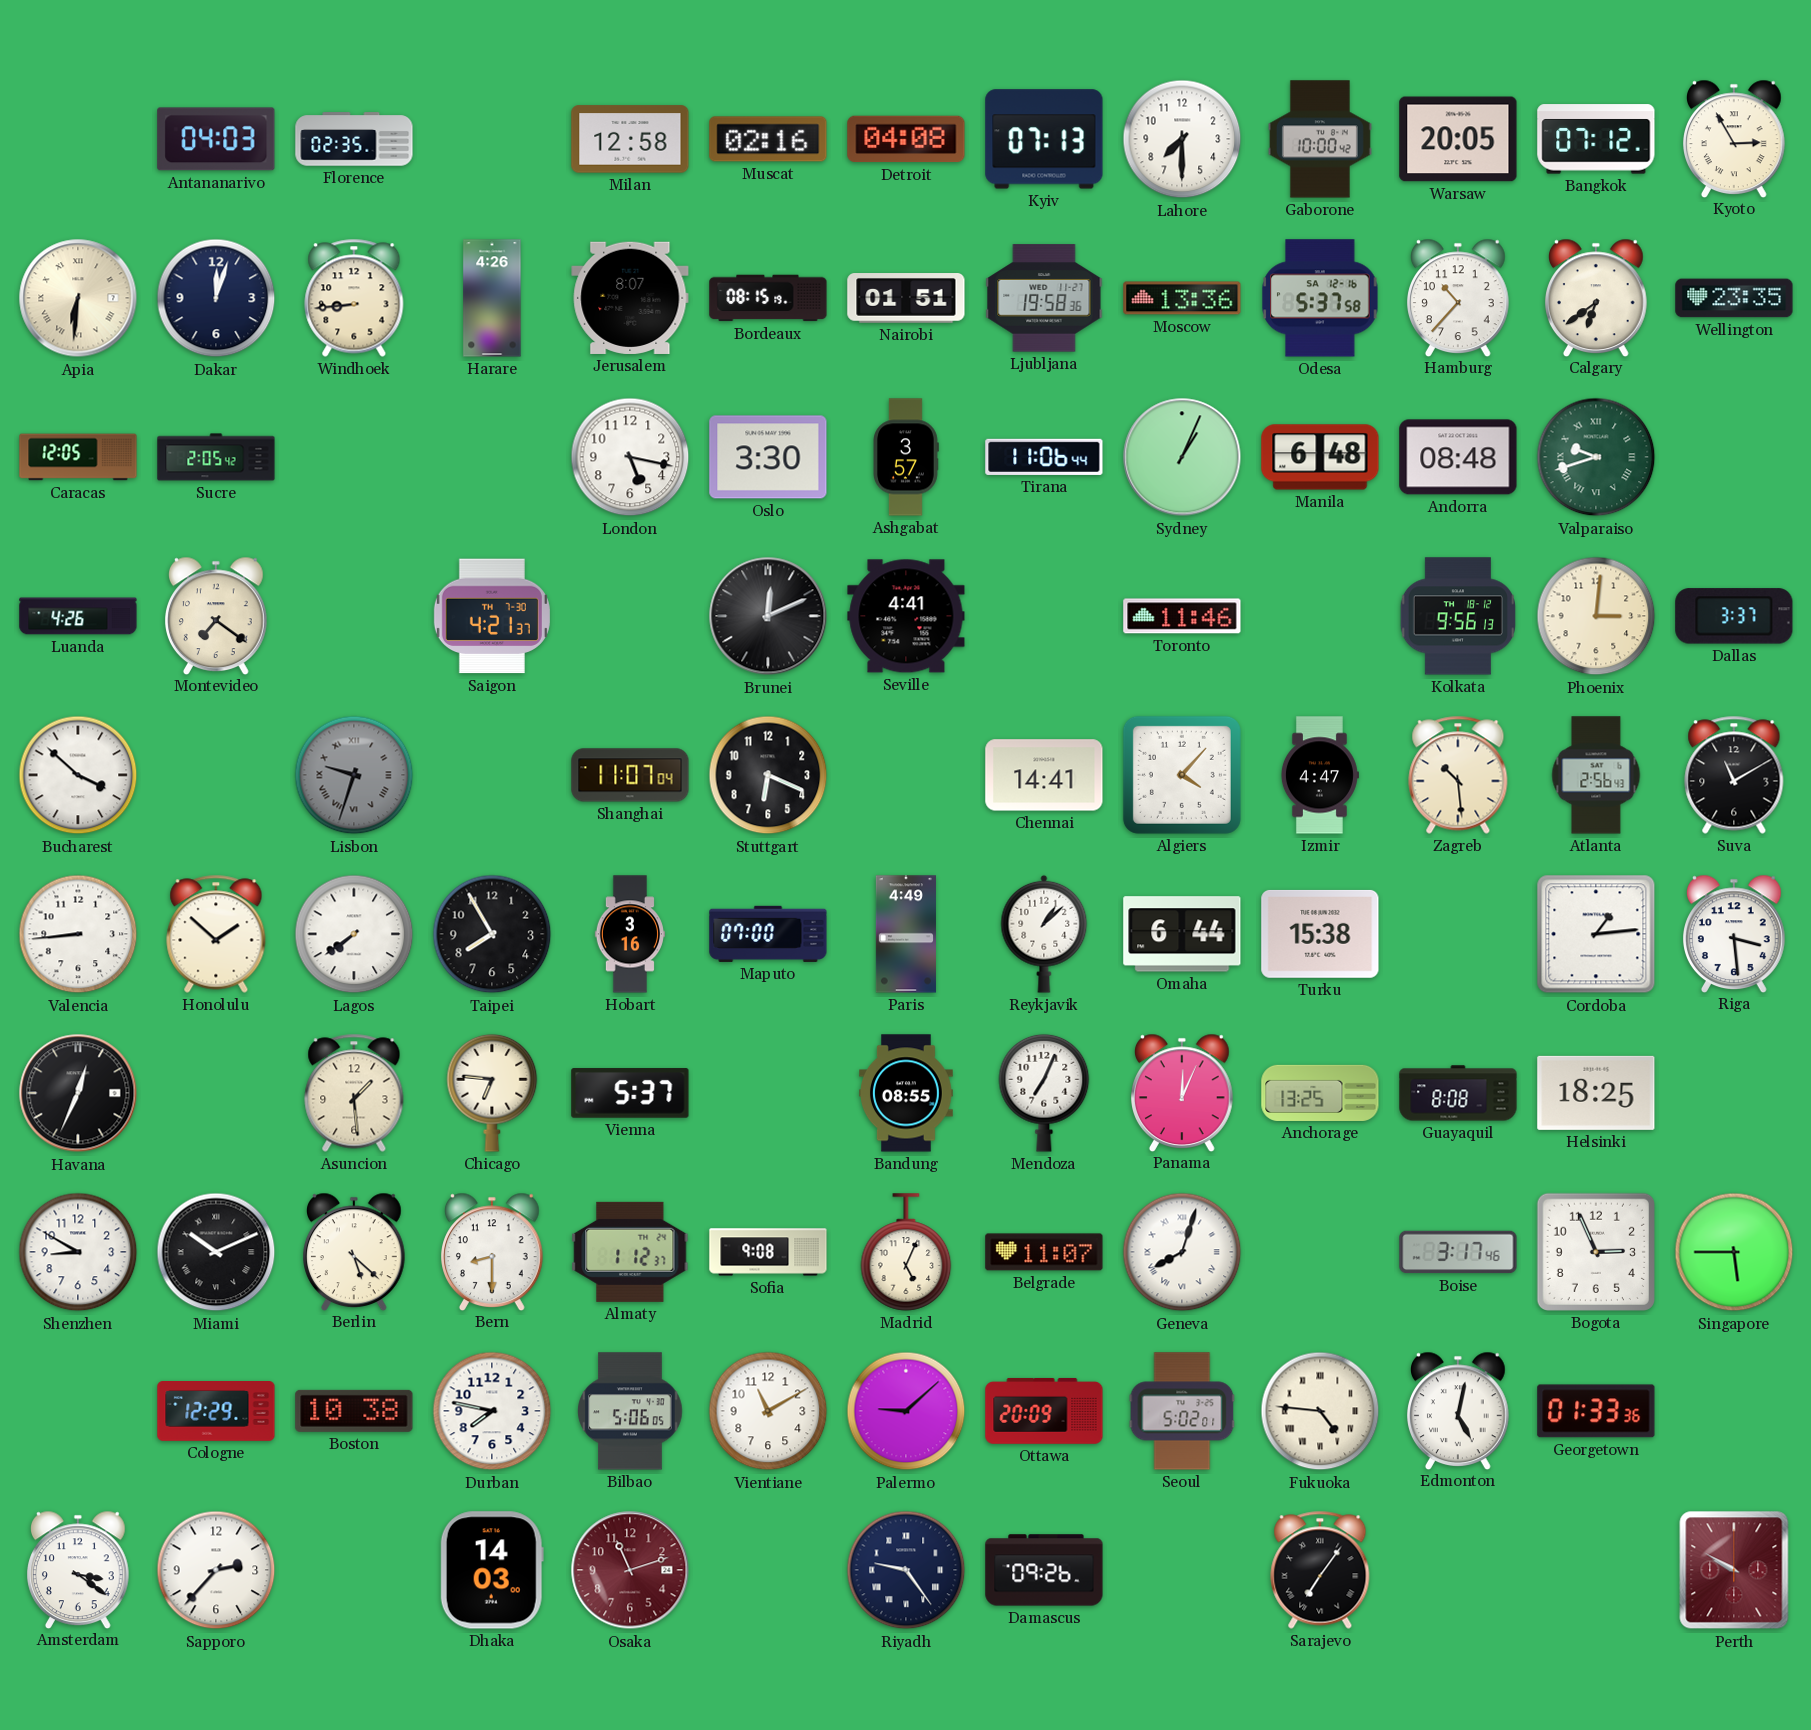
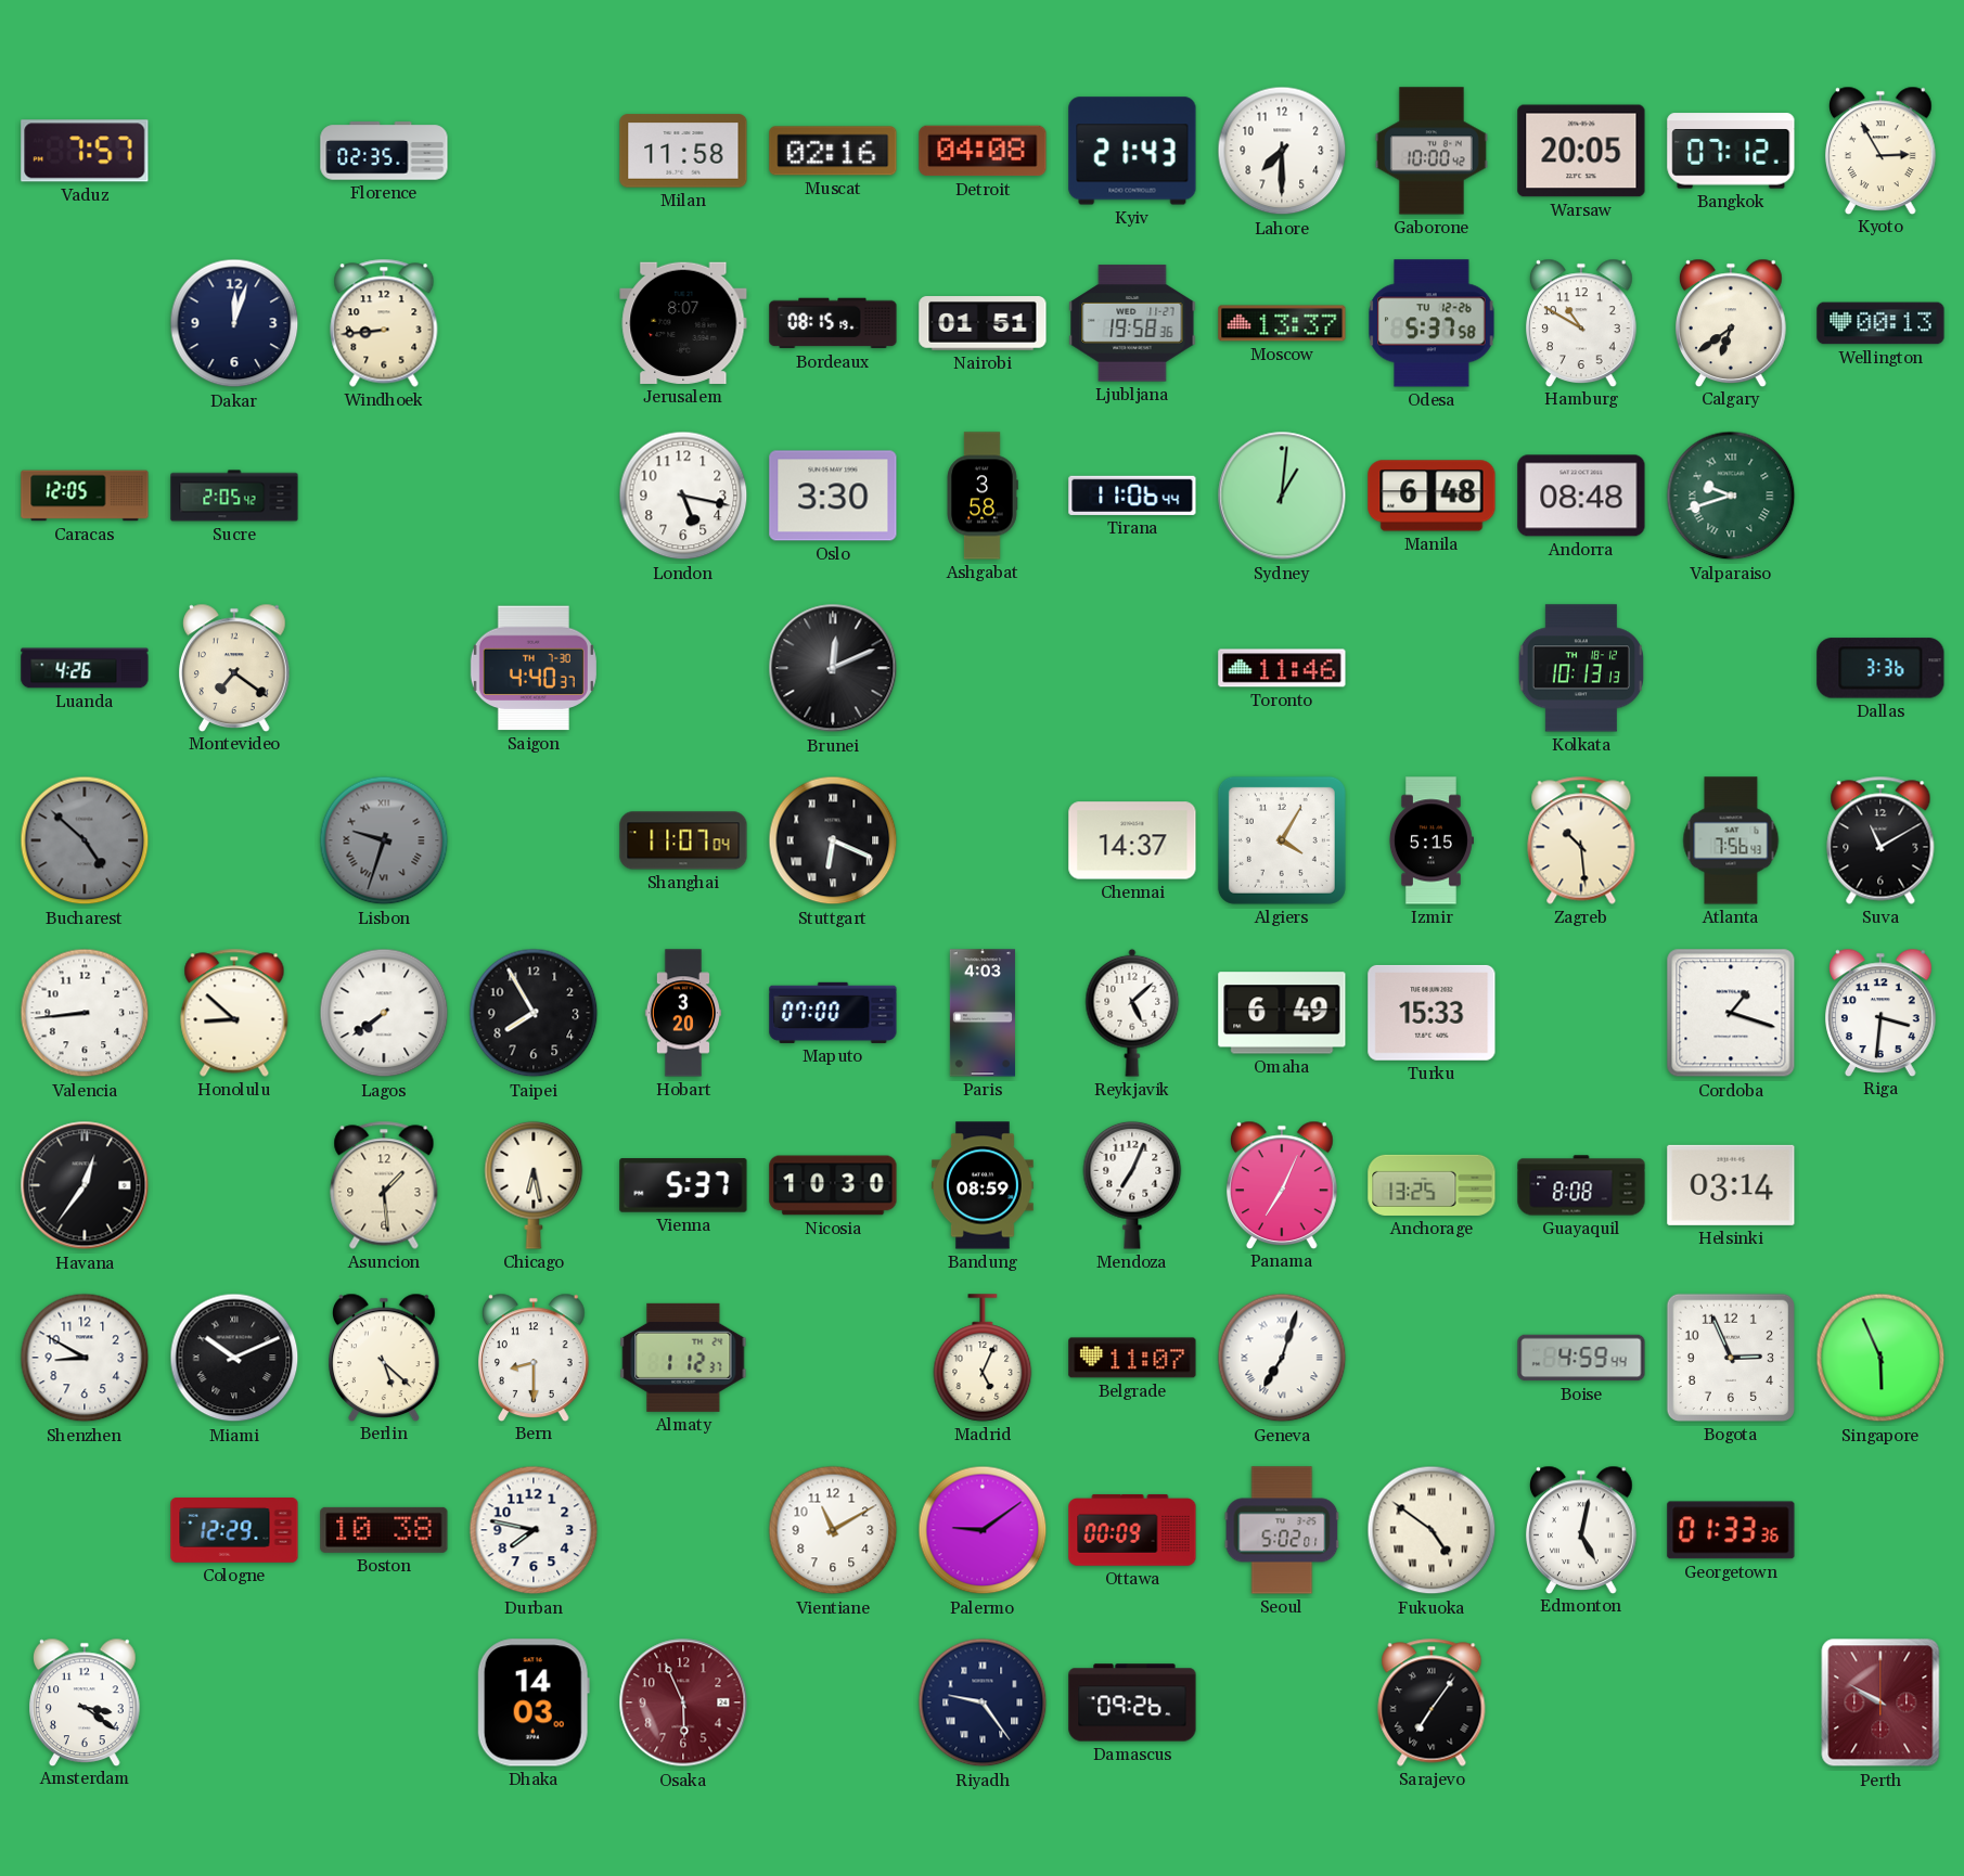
Vaduz: none -> 7:57 (85, 151)
Antananarivo: 04:03 -> none (216, 139)
Milan: 12:58 -> 11:58 (683, 151)
Kyiv: 07:13 -> 21:43 (1132, 151)
Apia: 6:31 -> none (78, 298)
Harare: 4:26 -> none (492, 298)
Moscow: 13:36 -> 13:37 (1282, 323)
Odesa date: SA 12-16 -> TU 12-26 (1432, 323)
Hamburg: 10:37 -> 10:50 (1582, 322)
Wellington: 23:35 -> 00:13 (1880, 323)
Ashgabat: 3:57 -> 3:58 (983, 496)
Sydney: 1:04 -> 1:01 (1282, 496)
Saigon: 4:21 -> 4:40 (534, 668)
Seville: 4:41 -> none (906, 616)
Kolkata: 9:56 -> 10:13 (1581, 668)
Phoenix: 3:01 -> none (1596, 616)
Dallas: 3:37 -> 3:36 (1880, 668)
Bucharest: 3:52 -> 4:52 (85, 840)
Bucharest dial: white -> grey (85, 840)
Stuttgart numerals: Arabic -> Roman (833, 840)
Chennai: 14:41 -> 14:37 (1132, 840)
Algiers: 4:07 -> 4:05 (1282, 840)
Izmir: 4:47 -> 5:15 (1430, 840)
Atlanta: 2:56 -> 7:56 (1731, 840)
Honolulu: 1:52 -> 8:52 (234, 1013)
Hobart: 3:16 -> 3:20 (683, 1013)
Paris: 4:49 -> 4:03 (983, 1013)
Reykjavik: 1:08 -> 5:08 (1132, 1013)
Omaha: 6:44 -> 6:49 (1282, 1013)
Turku: 15:38 -> 15:33 (1432, 1013)
Cordoba: 1:14 -> 1:18 (1731, 1013)
Riga: 3:29 -> 3:31 (1882, 1012)
Havana: 12:34 -> 12:36 (85, 1185)
Chicago: 6:46 -> 6:28 (534, 1185)
Nicosia: none -> 10:30 (833, 1185)
Bandung: 08:55 -> 08:59 (984, 1185)
Panama: 12:04 -> 7:04 (1283, 1184)
Helsinki: 18:25 -> 03:14 (1731, 1185)
Sofia: 9:08 -> none (768, 1252)
Geneva: 8:03 -> 7:03 (1282, 1358)
Boise: 3:17 -> 4:59 (1581, 1358)
Singapore: 5:45 -> 5:56 (1880, 1358)
Bilbao: 5:06 -> none (630, 1411)
Palermo: 9:08 -> 9:09 (983, 1530)
Ottawa: 20:09 -> 00:09 (1132, 1530)
Fukuoka: 4:46 -> 4:51 (1432, 1530)
Sapporo: 2:37 -> none (216, 1570)
Osaka: 11:12 -> 5:56 (683, 1702)
